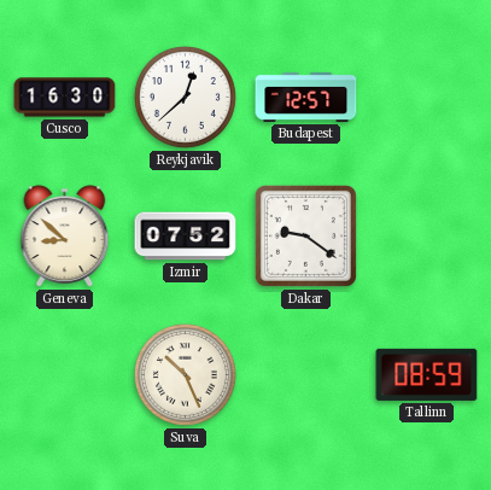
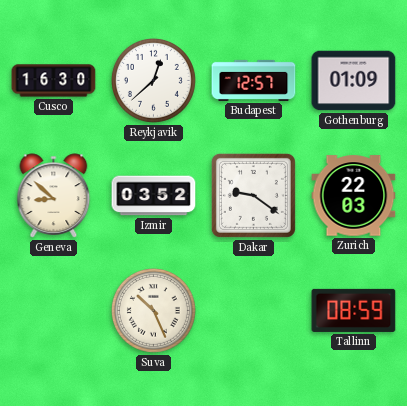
Gothenburg: none -> 01:09 (354, 81)
Izmir: 07:52 -> 03:52 (154, 196)
Zurich: none -> 22:03 (354, 196)
